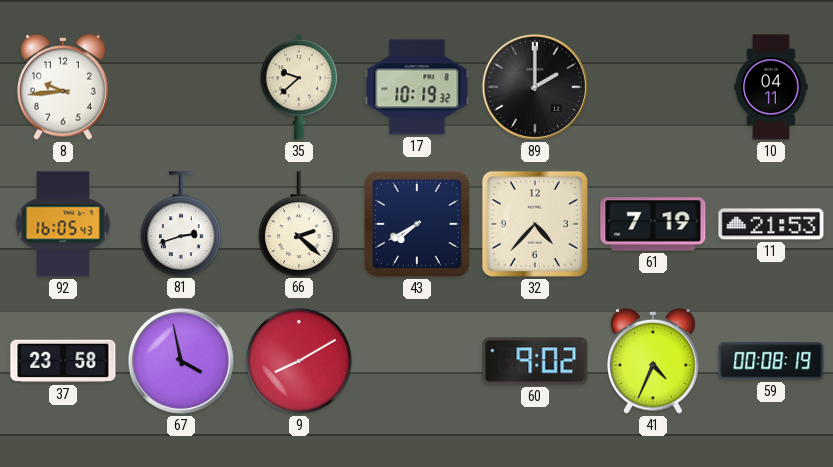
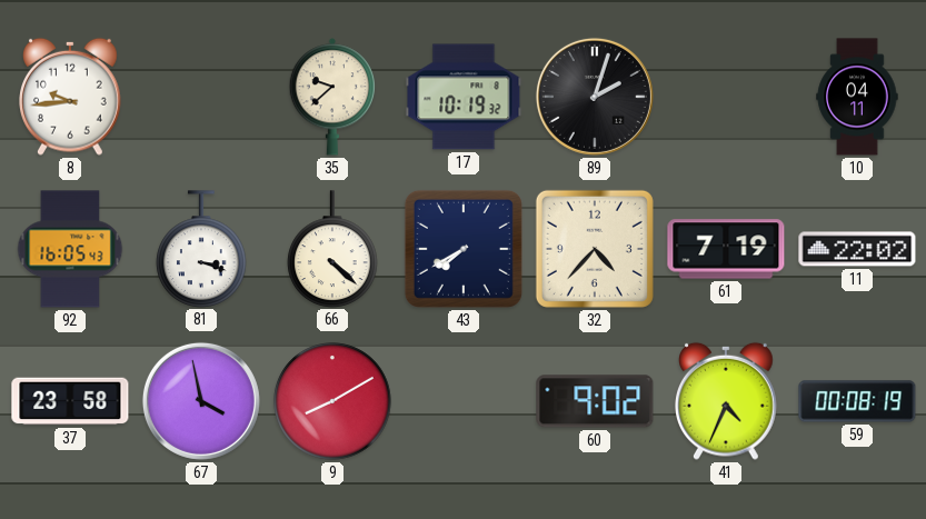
89: 2:00 -> 2:03 (595, 97)
81: 2:42 -> 3:18 (201, 249)
66: 2:22 -> 4:22 (332, 249)
11: 21:53 -> 22:02 (857, 249)
